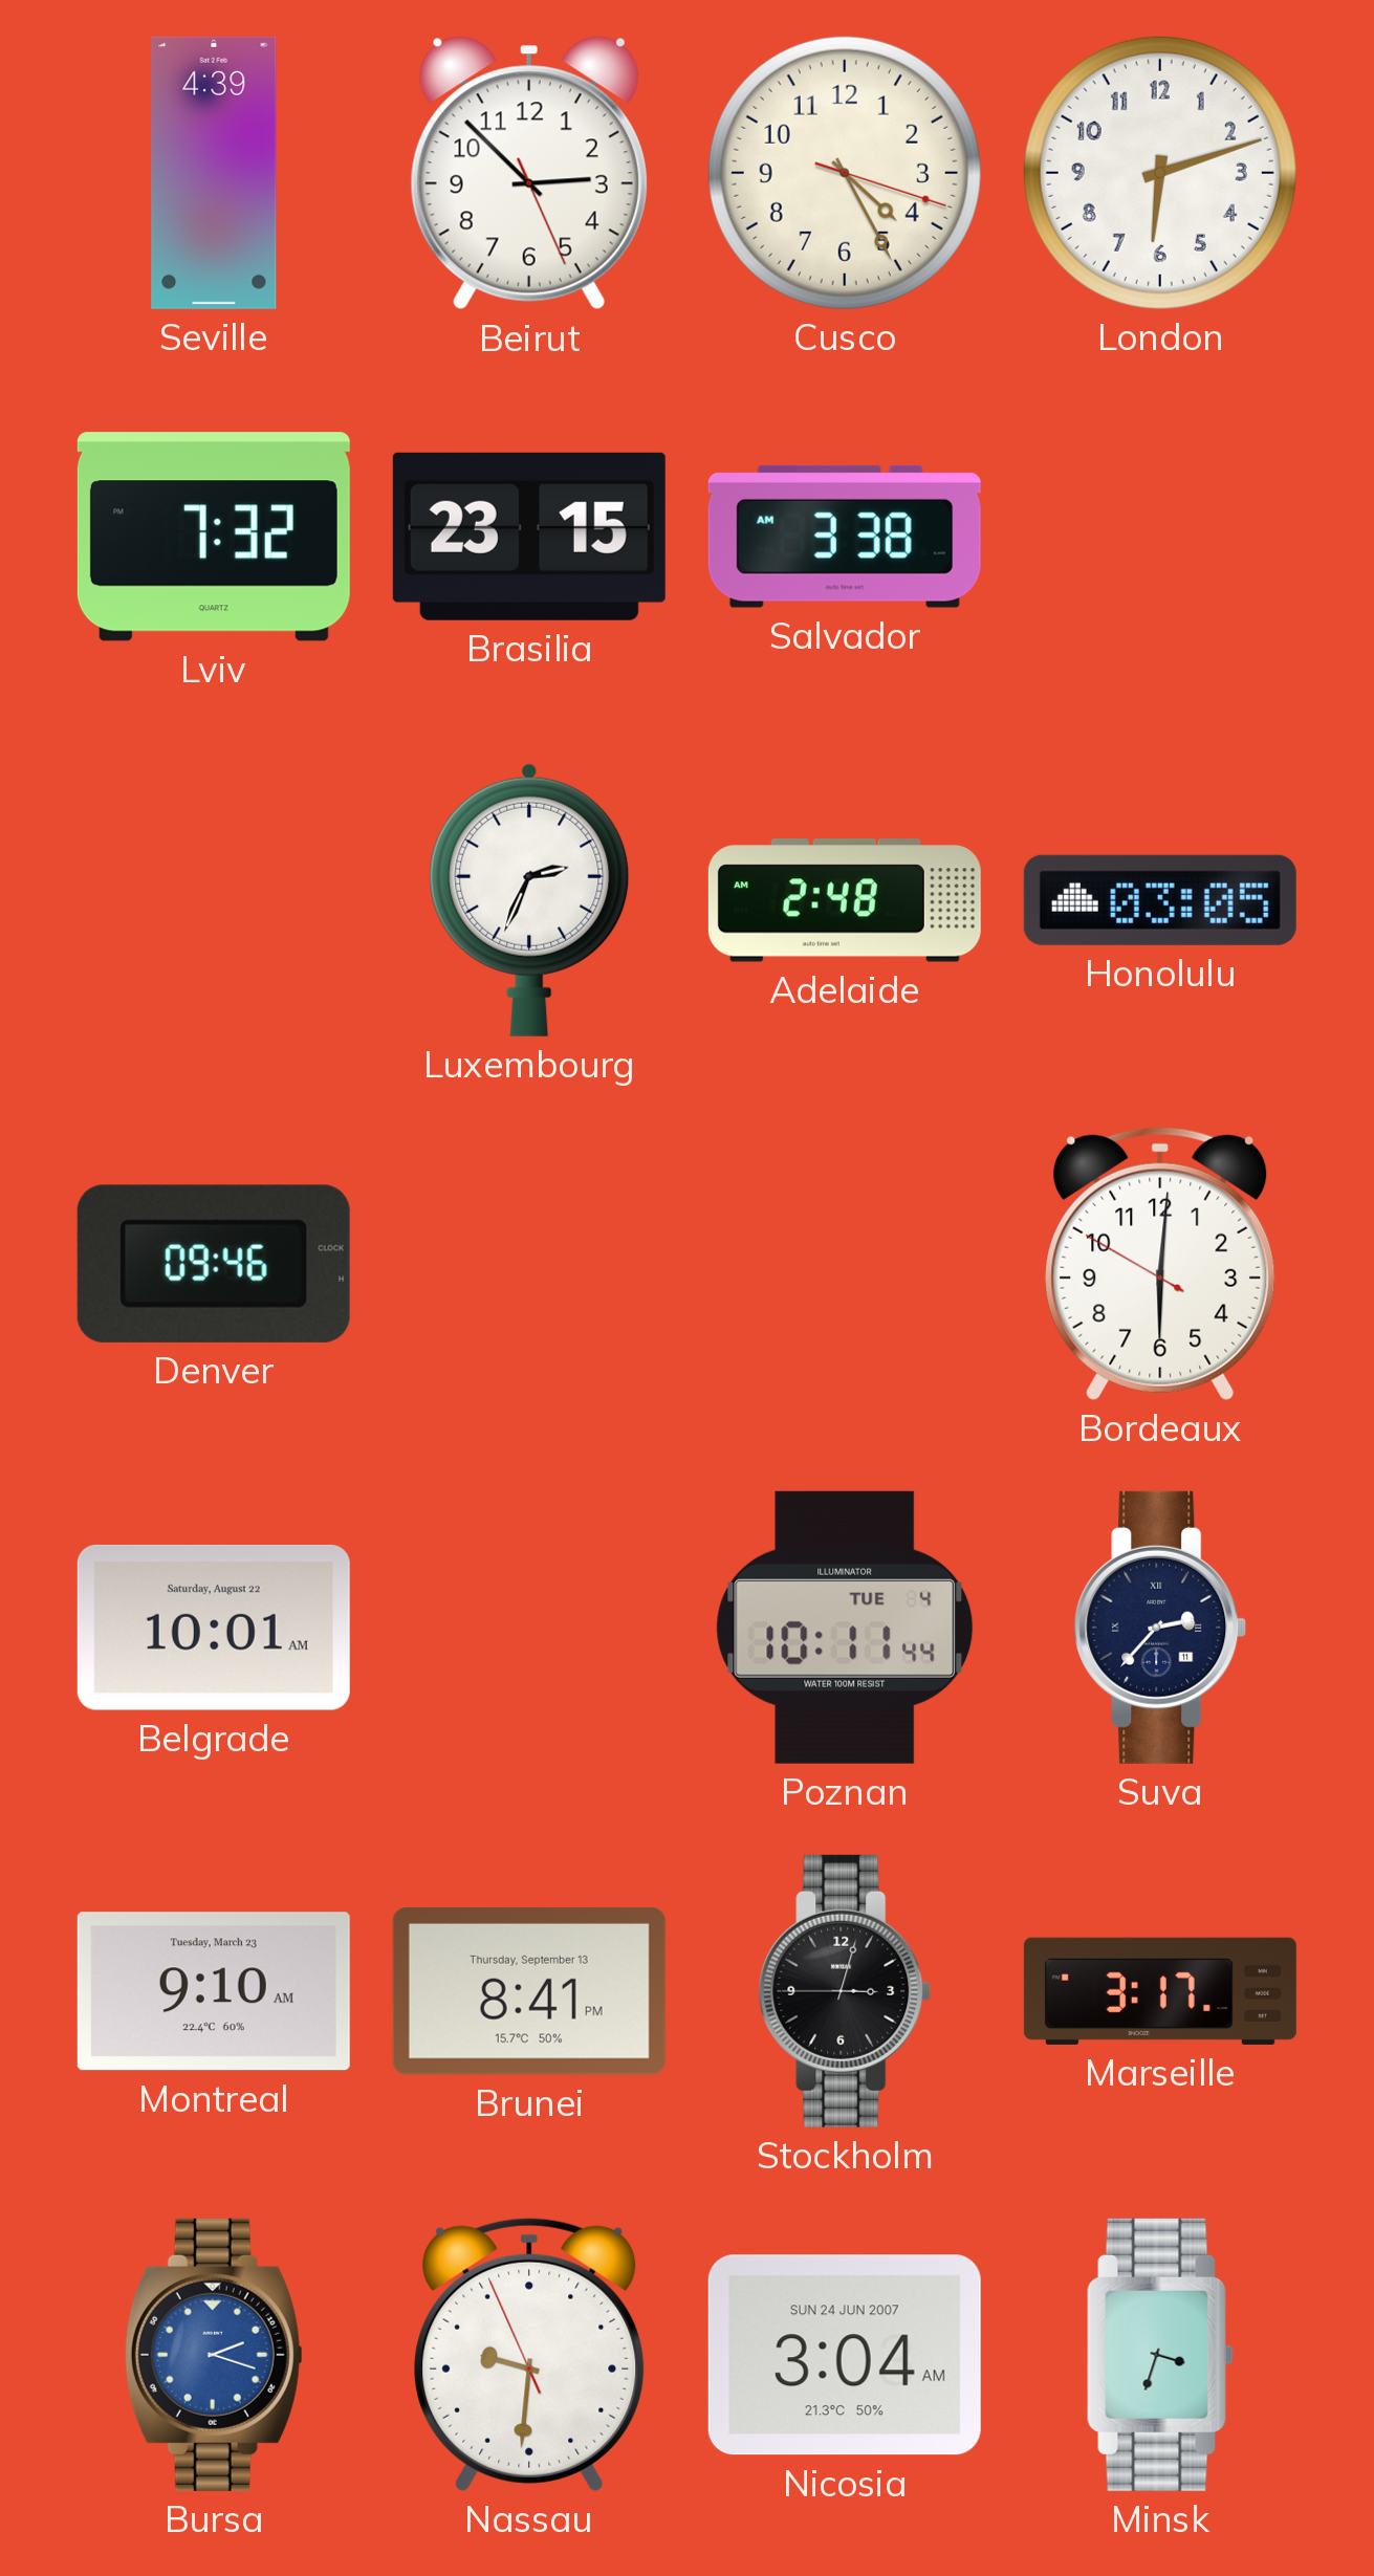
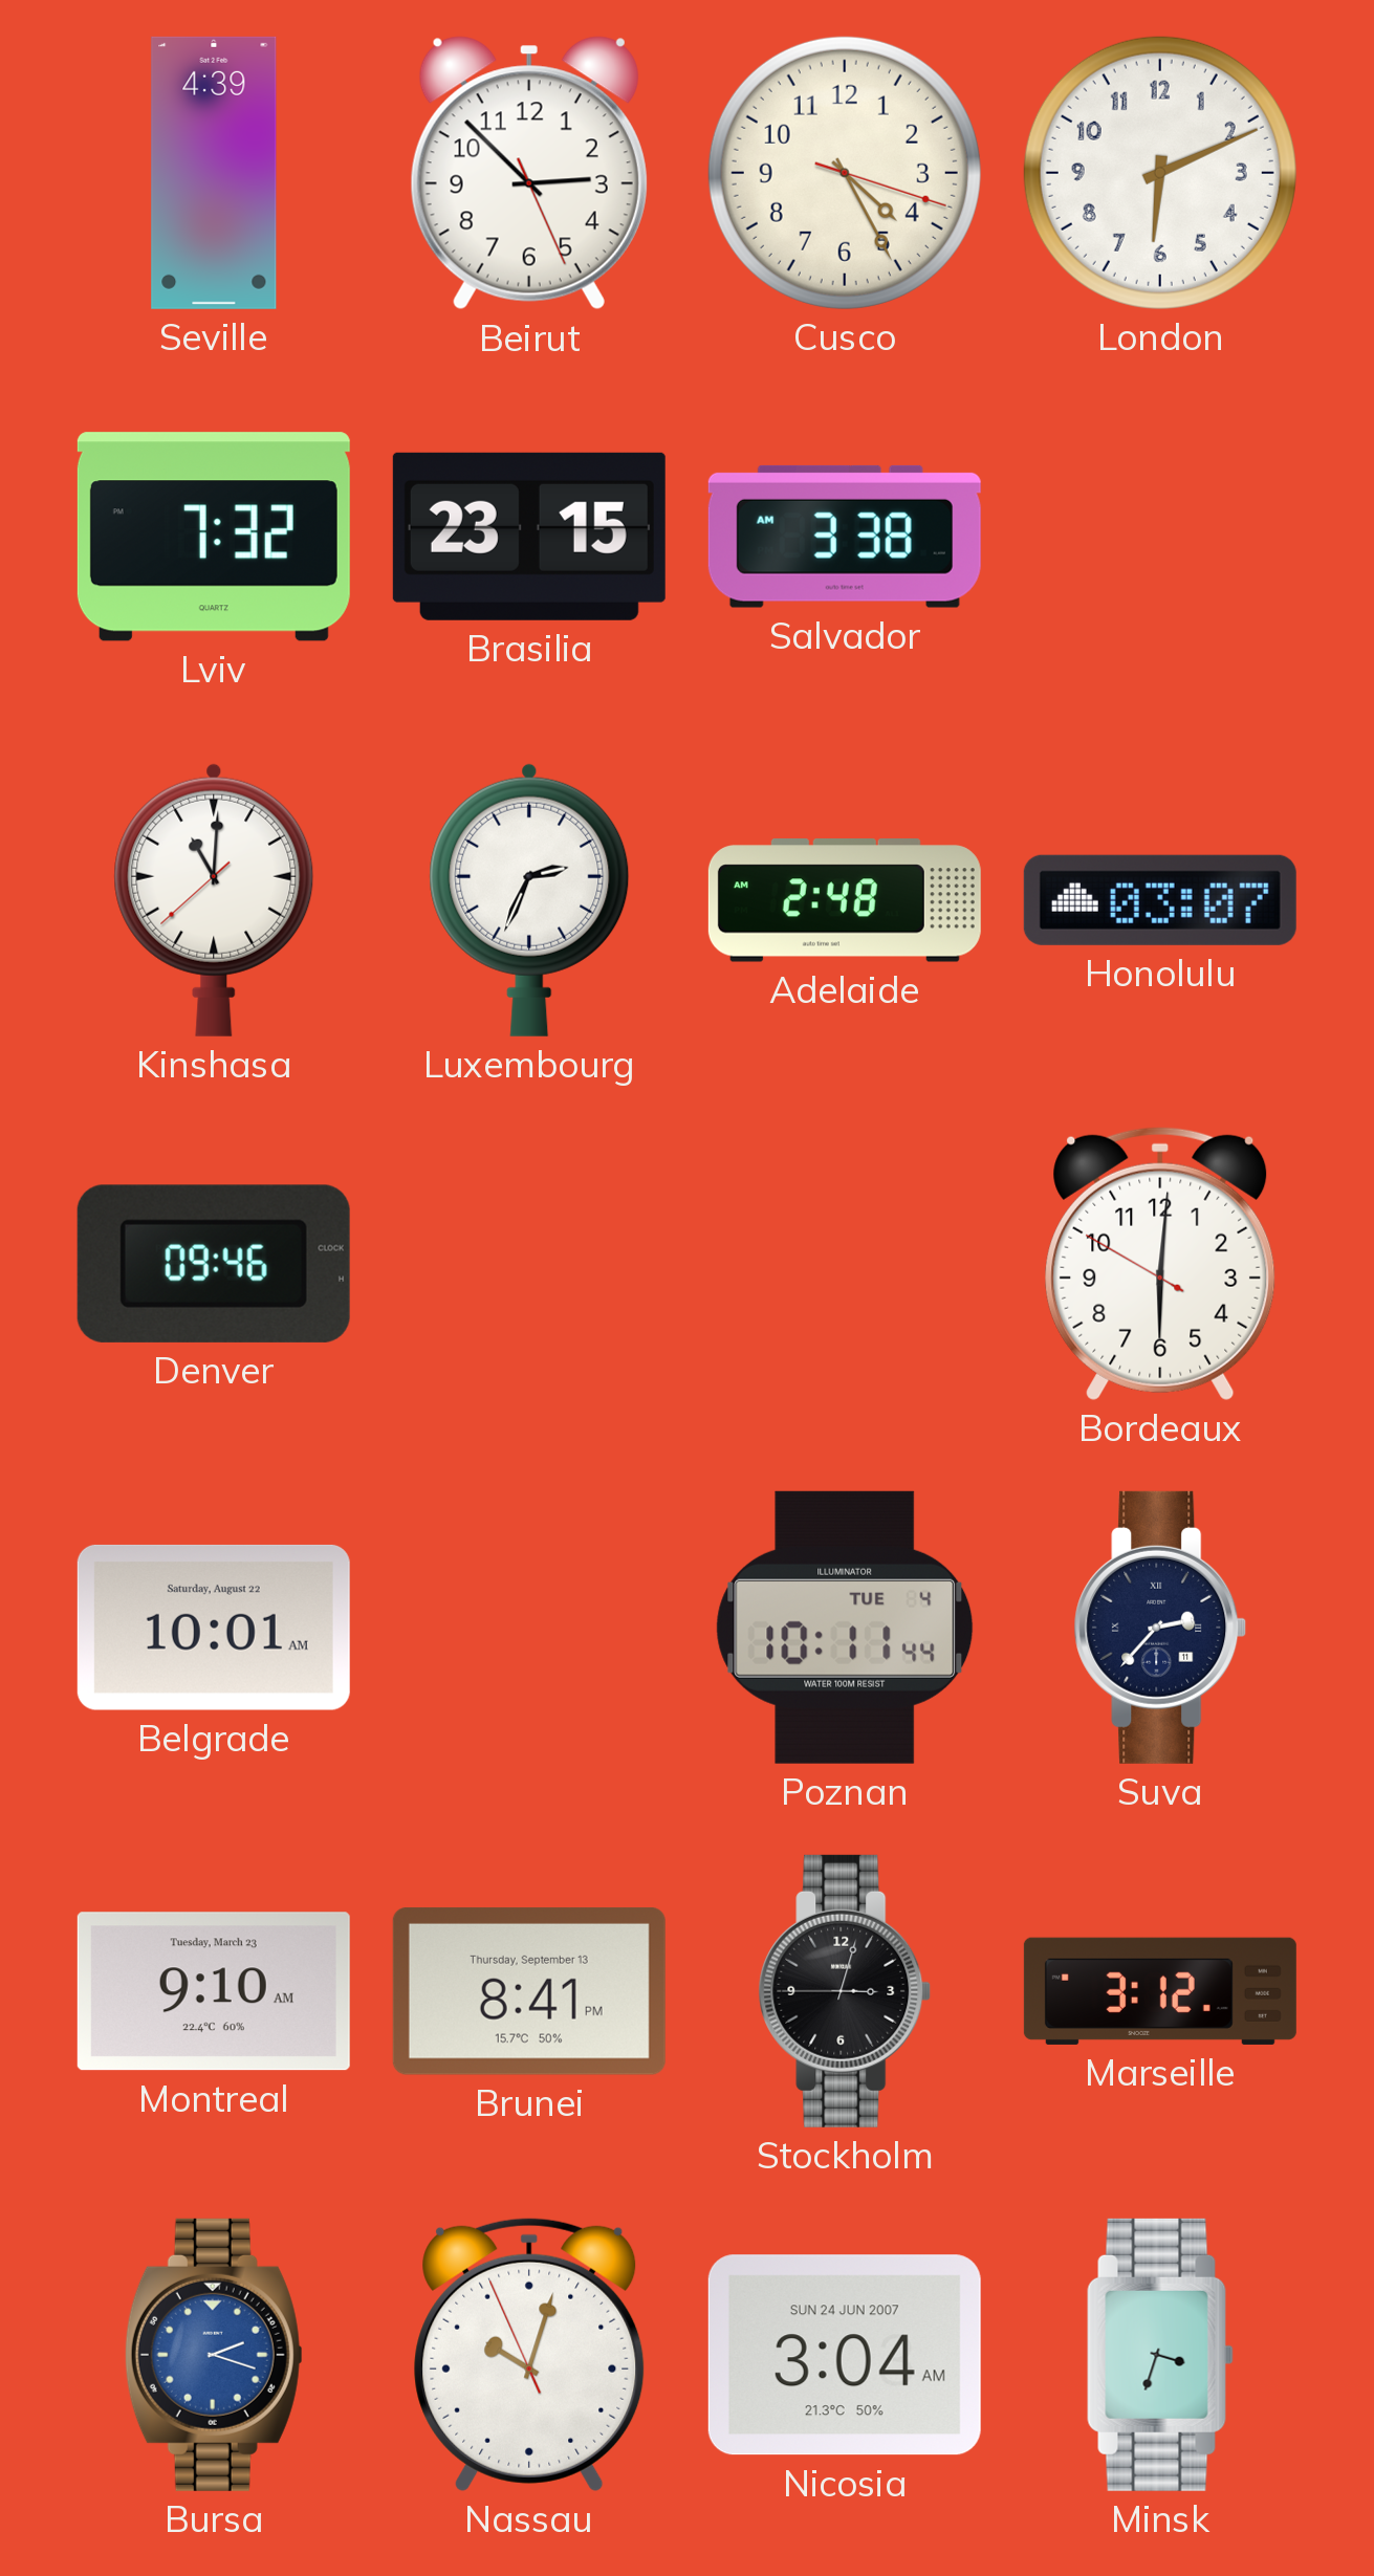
London: 6:12 -> 6:11 (1160, 173)
Kinshasa: none -> 11:00 (214, 900)
Honolulu: 03:05 -> 03:07 (1160, 900)
Marseille: 3:17 -> 3:12 (1160, 1991)
Nassau: 9:30 -> 10:02 (529, 2355)
